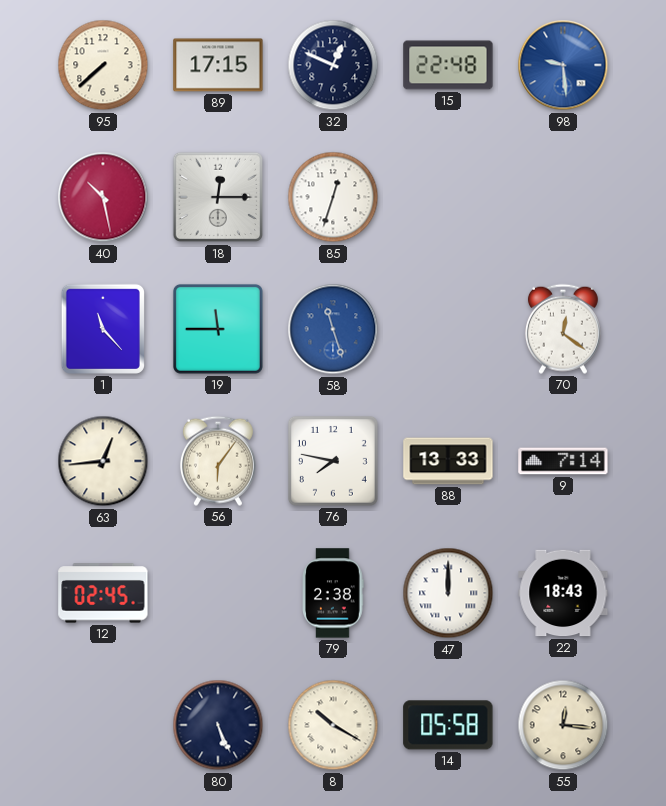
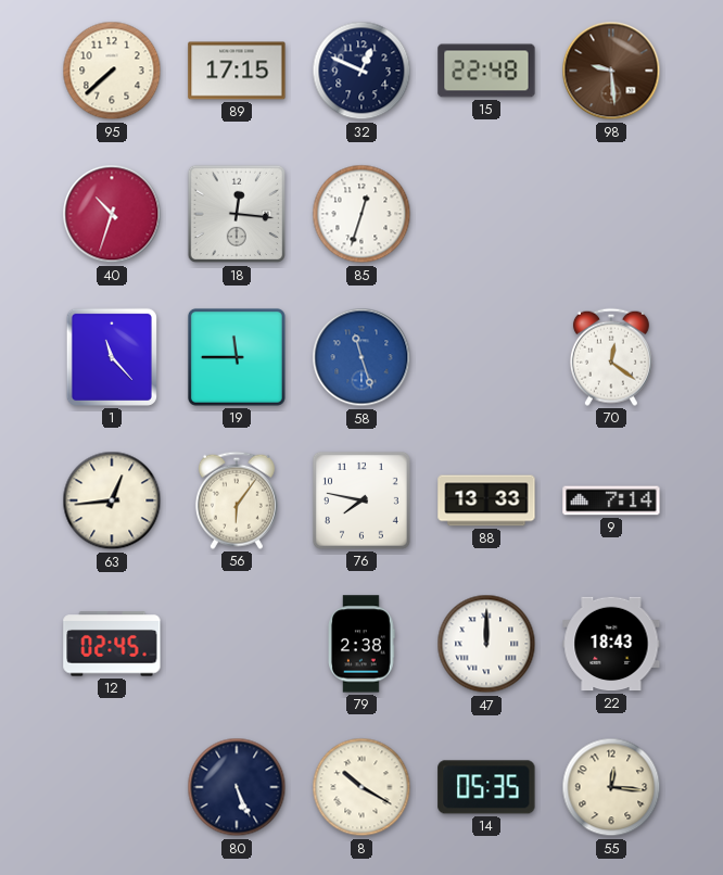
98 dial: blue -> brown (611, 71)
40: 10:28 -> 10:33 (112, 214)
18: 12:15 -> 12:16 (237, 214)
14: 05:58 -> 05:35 (486, 787)
